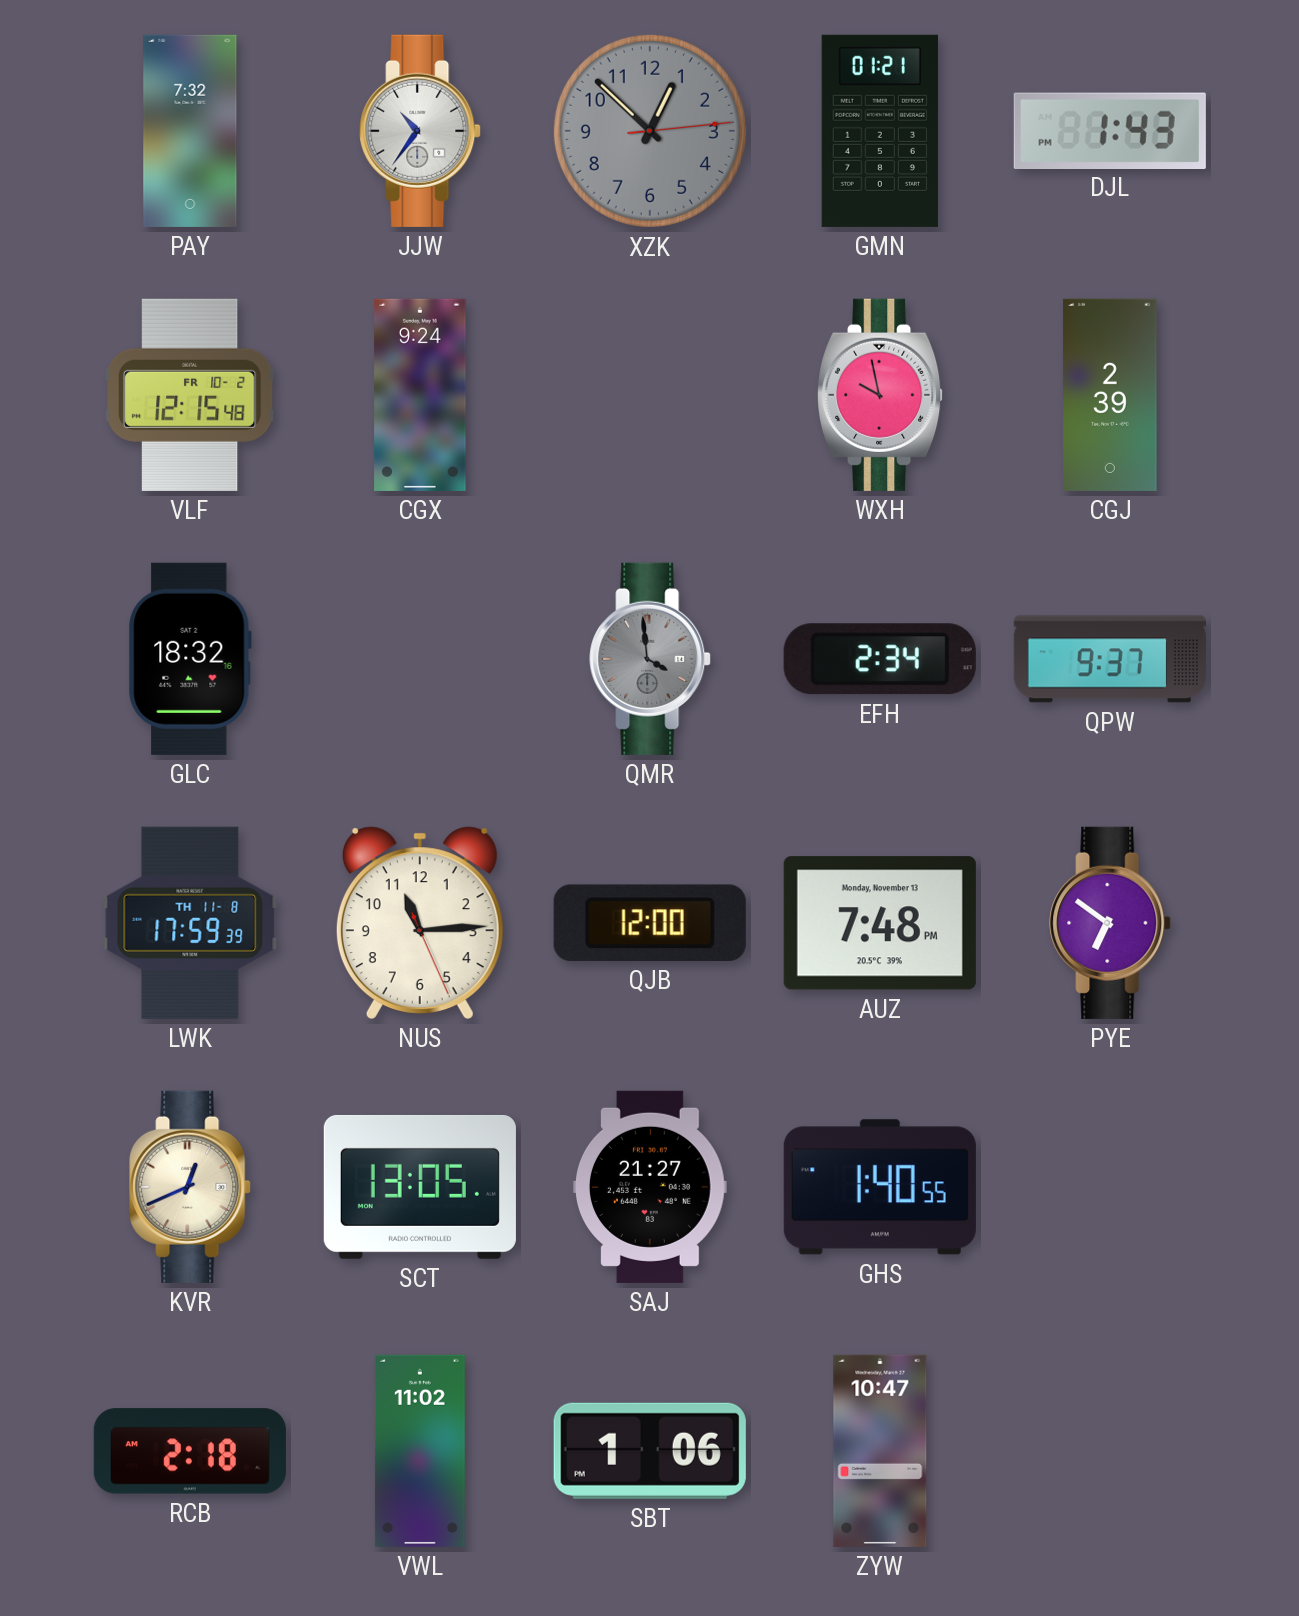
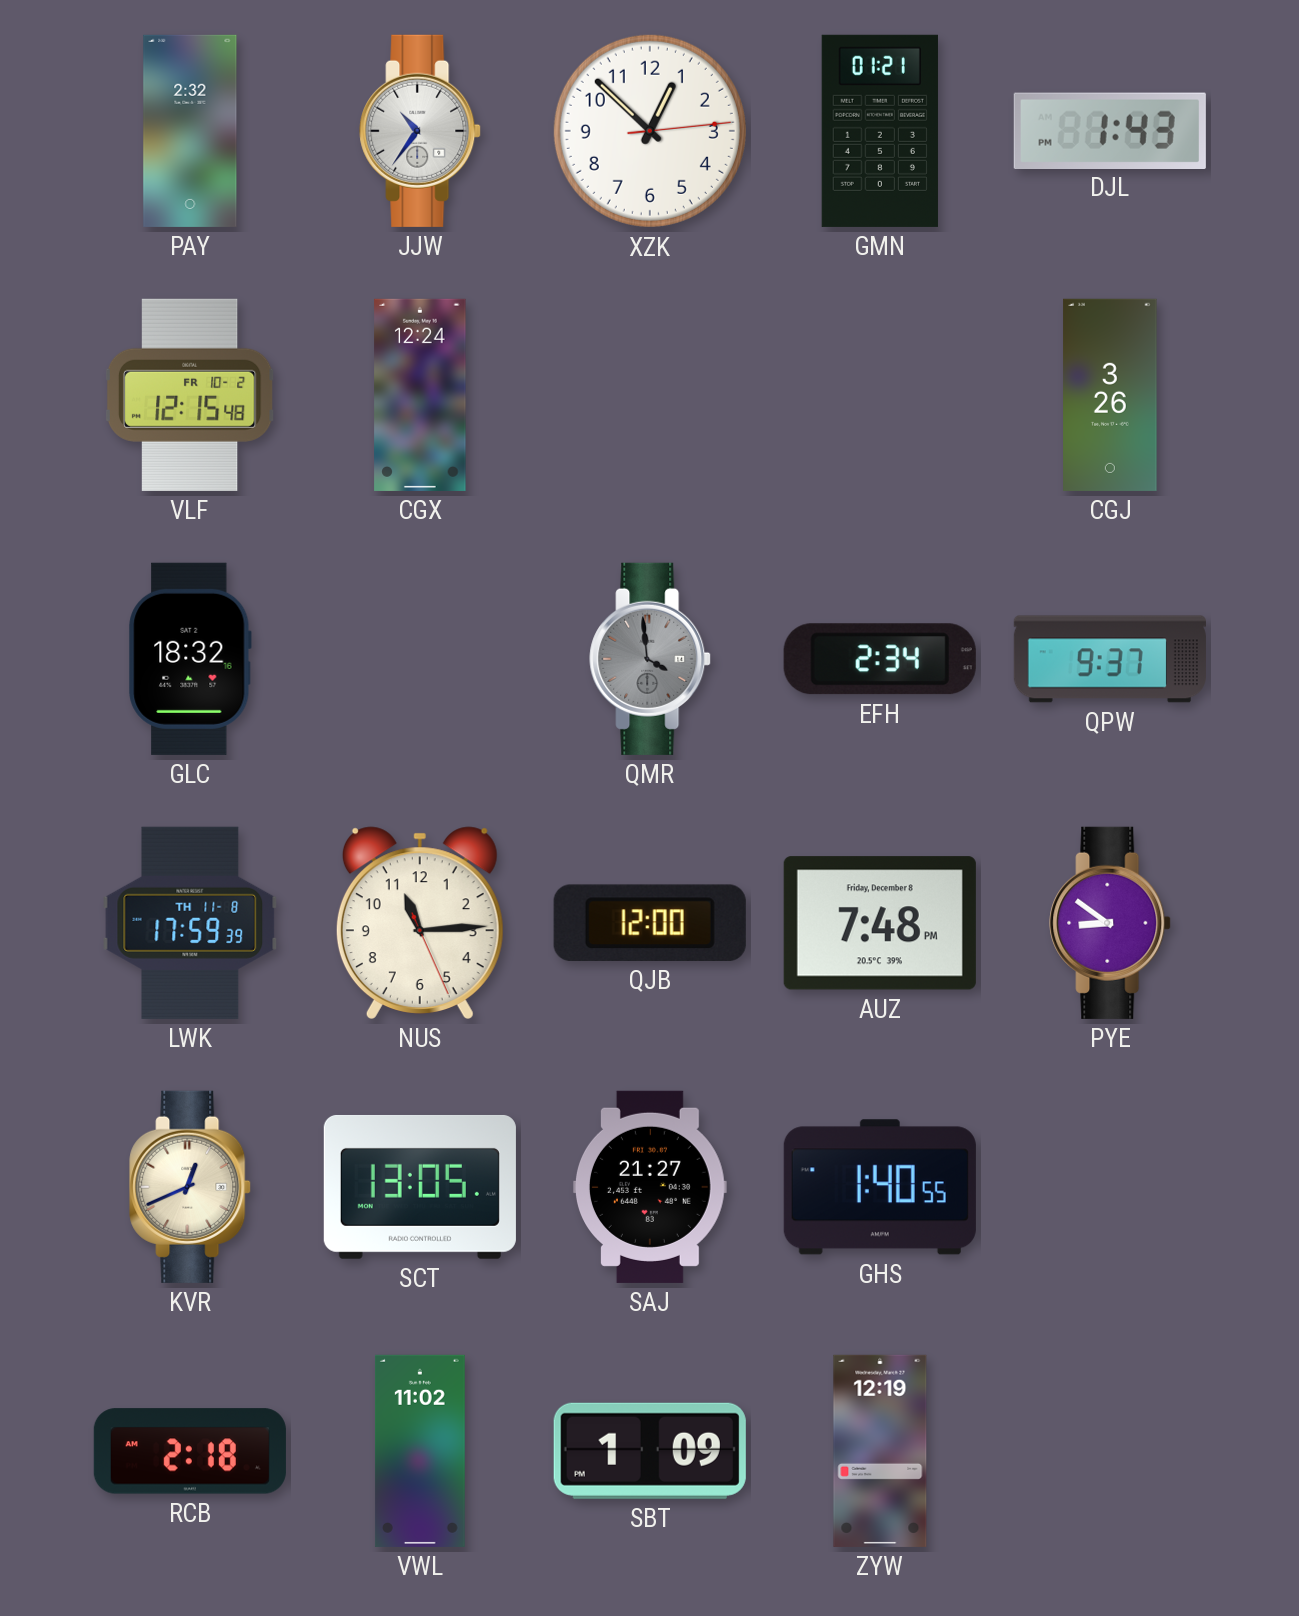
PAY: 7:32 -> 2:32 (190, 131)
XZK dial: grey -> white (650, 131)
CGX: 9:24 -> 12:24 (420, 395)
WXH: 9:58 -> none (881, 395)
CGJ: 2:39 -> 3:26 (1110, 395)
AUZ date: Monday, November 13 -> Friday, December 8 (880, 923)
PYE: 6:51 -> 8:51 (1110, 923)
SBT: 1:06 -> 1:09 (650, 1451)
ZYW: 10:47 -> 12:19 (880, 1451)
